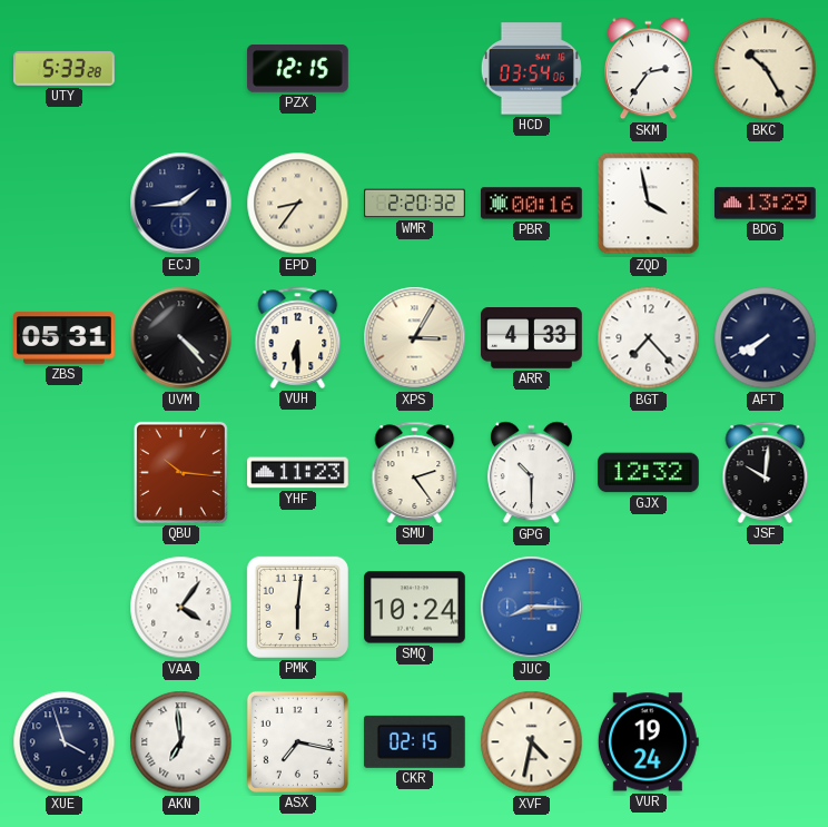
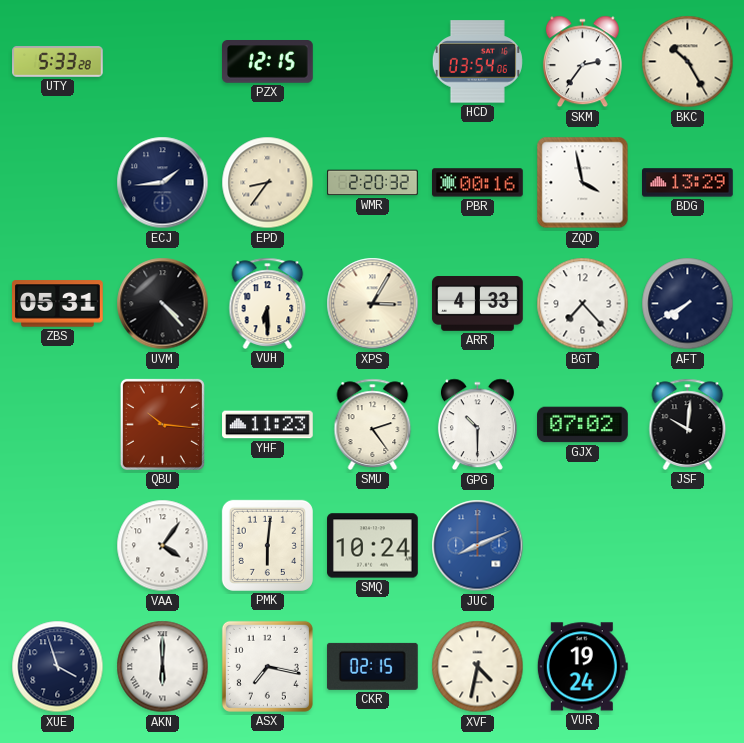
GJX: 12:32 -> 07:02 (583, 425)
JUC: 8:15 -> 8:11 (478, 546)
AKN: 6:59 -> 6:00 (163, 667)
